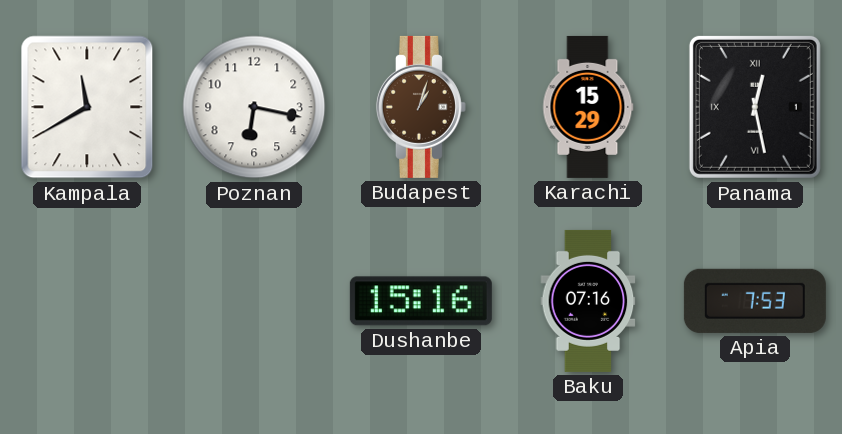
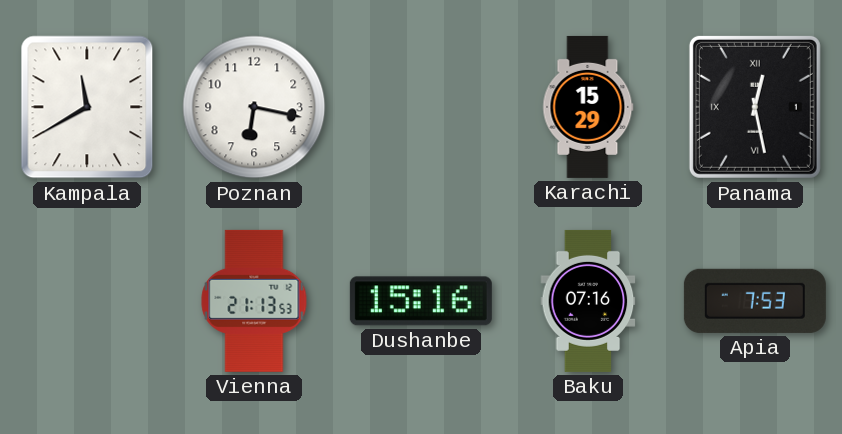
Budapest: 1:03 -> none (421, 107)
Vienna: none -> 21:13 (254, 301)
